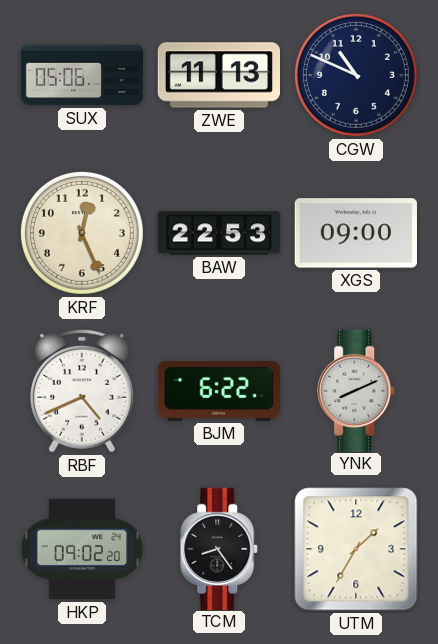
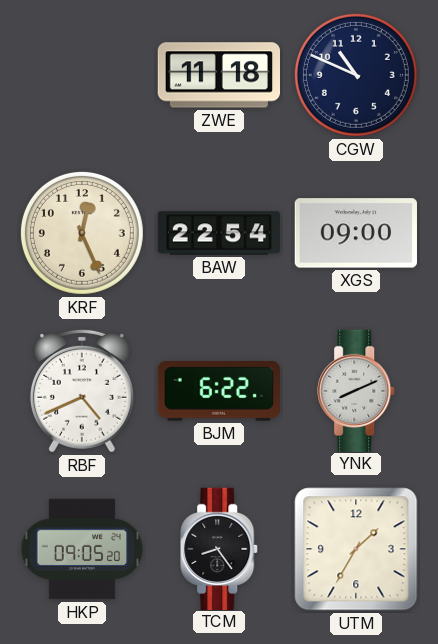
SUX: 05:06 -> none (82, 75)
ZWE: 11:13 -> 11:18 (218, 75)
BAW: 22:53 -> 22:54 (219, 233)
HKP: 09:02 -> 09:05 (82, 549)
